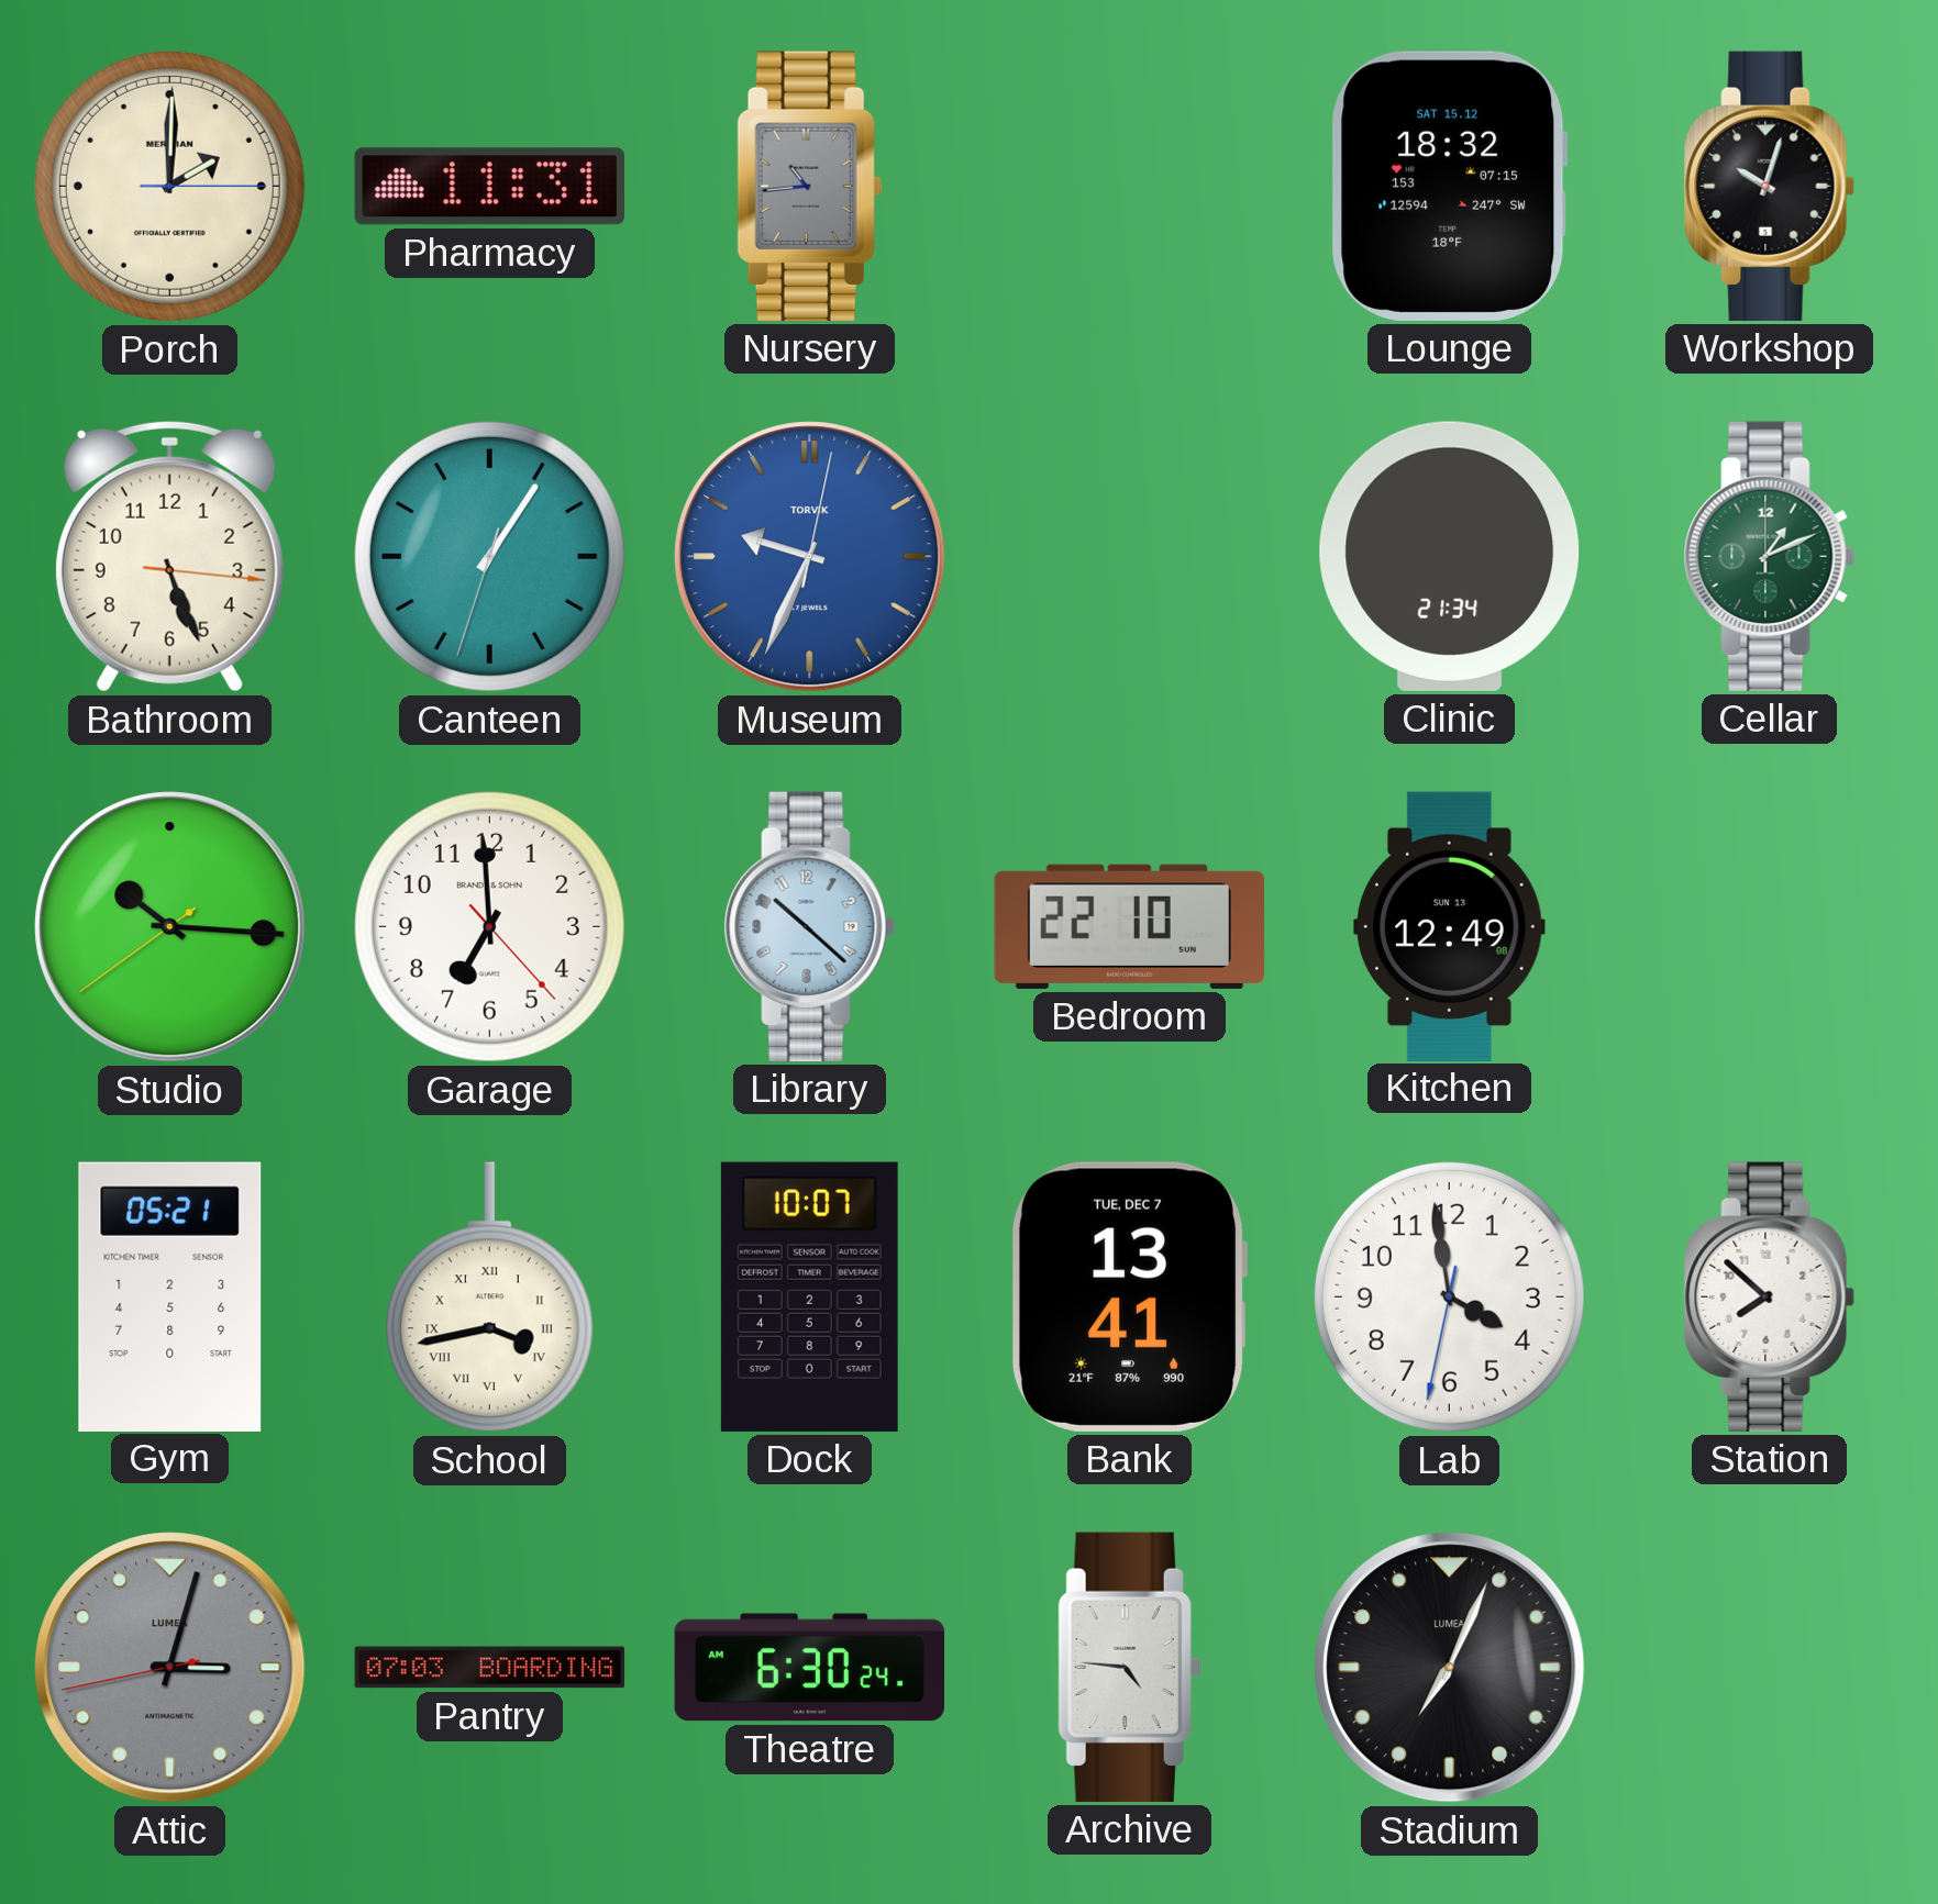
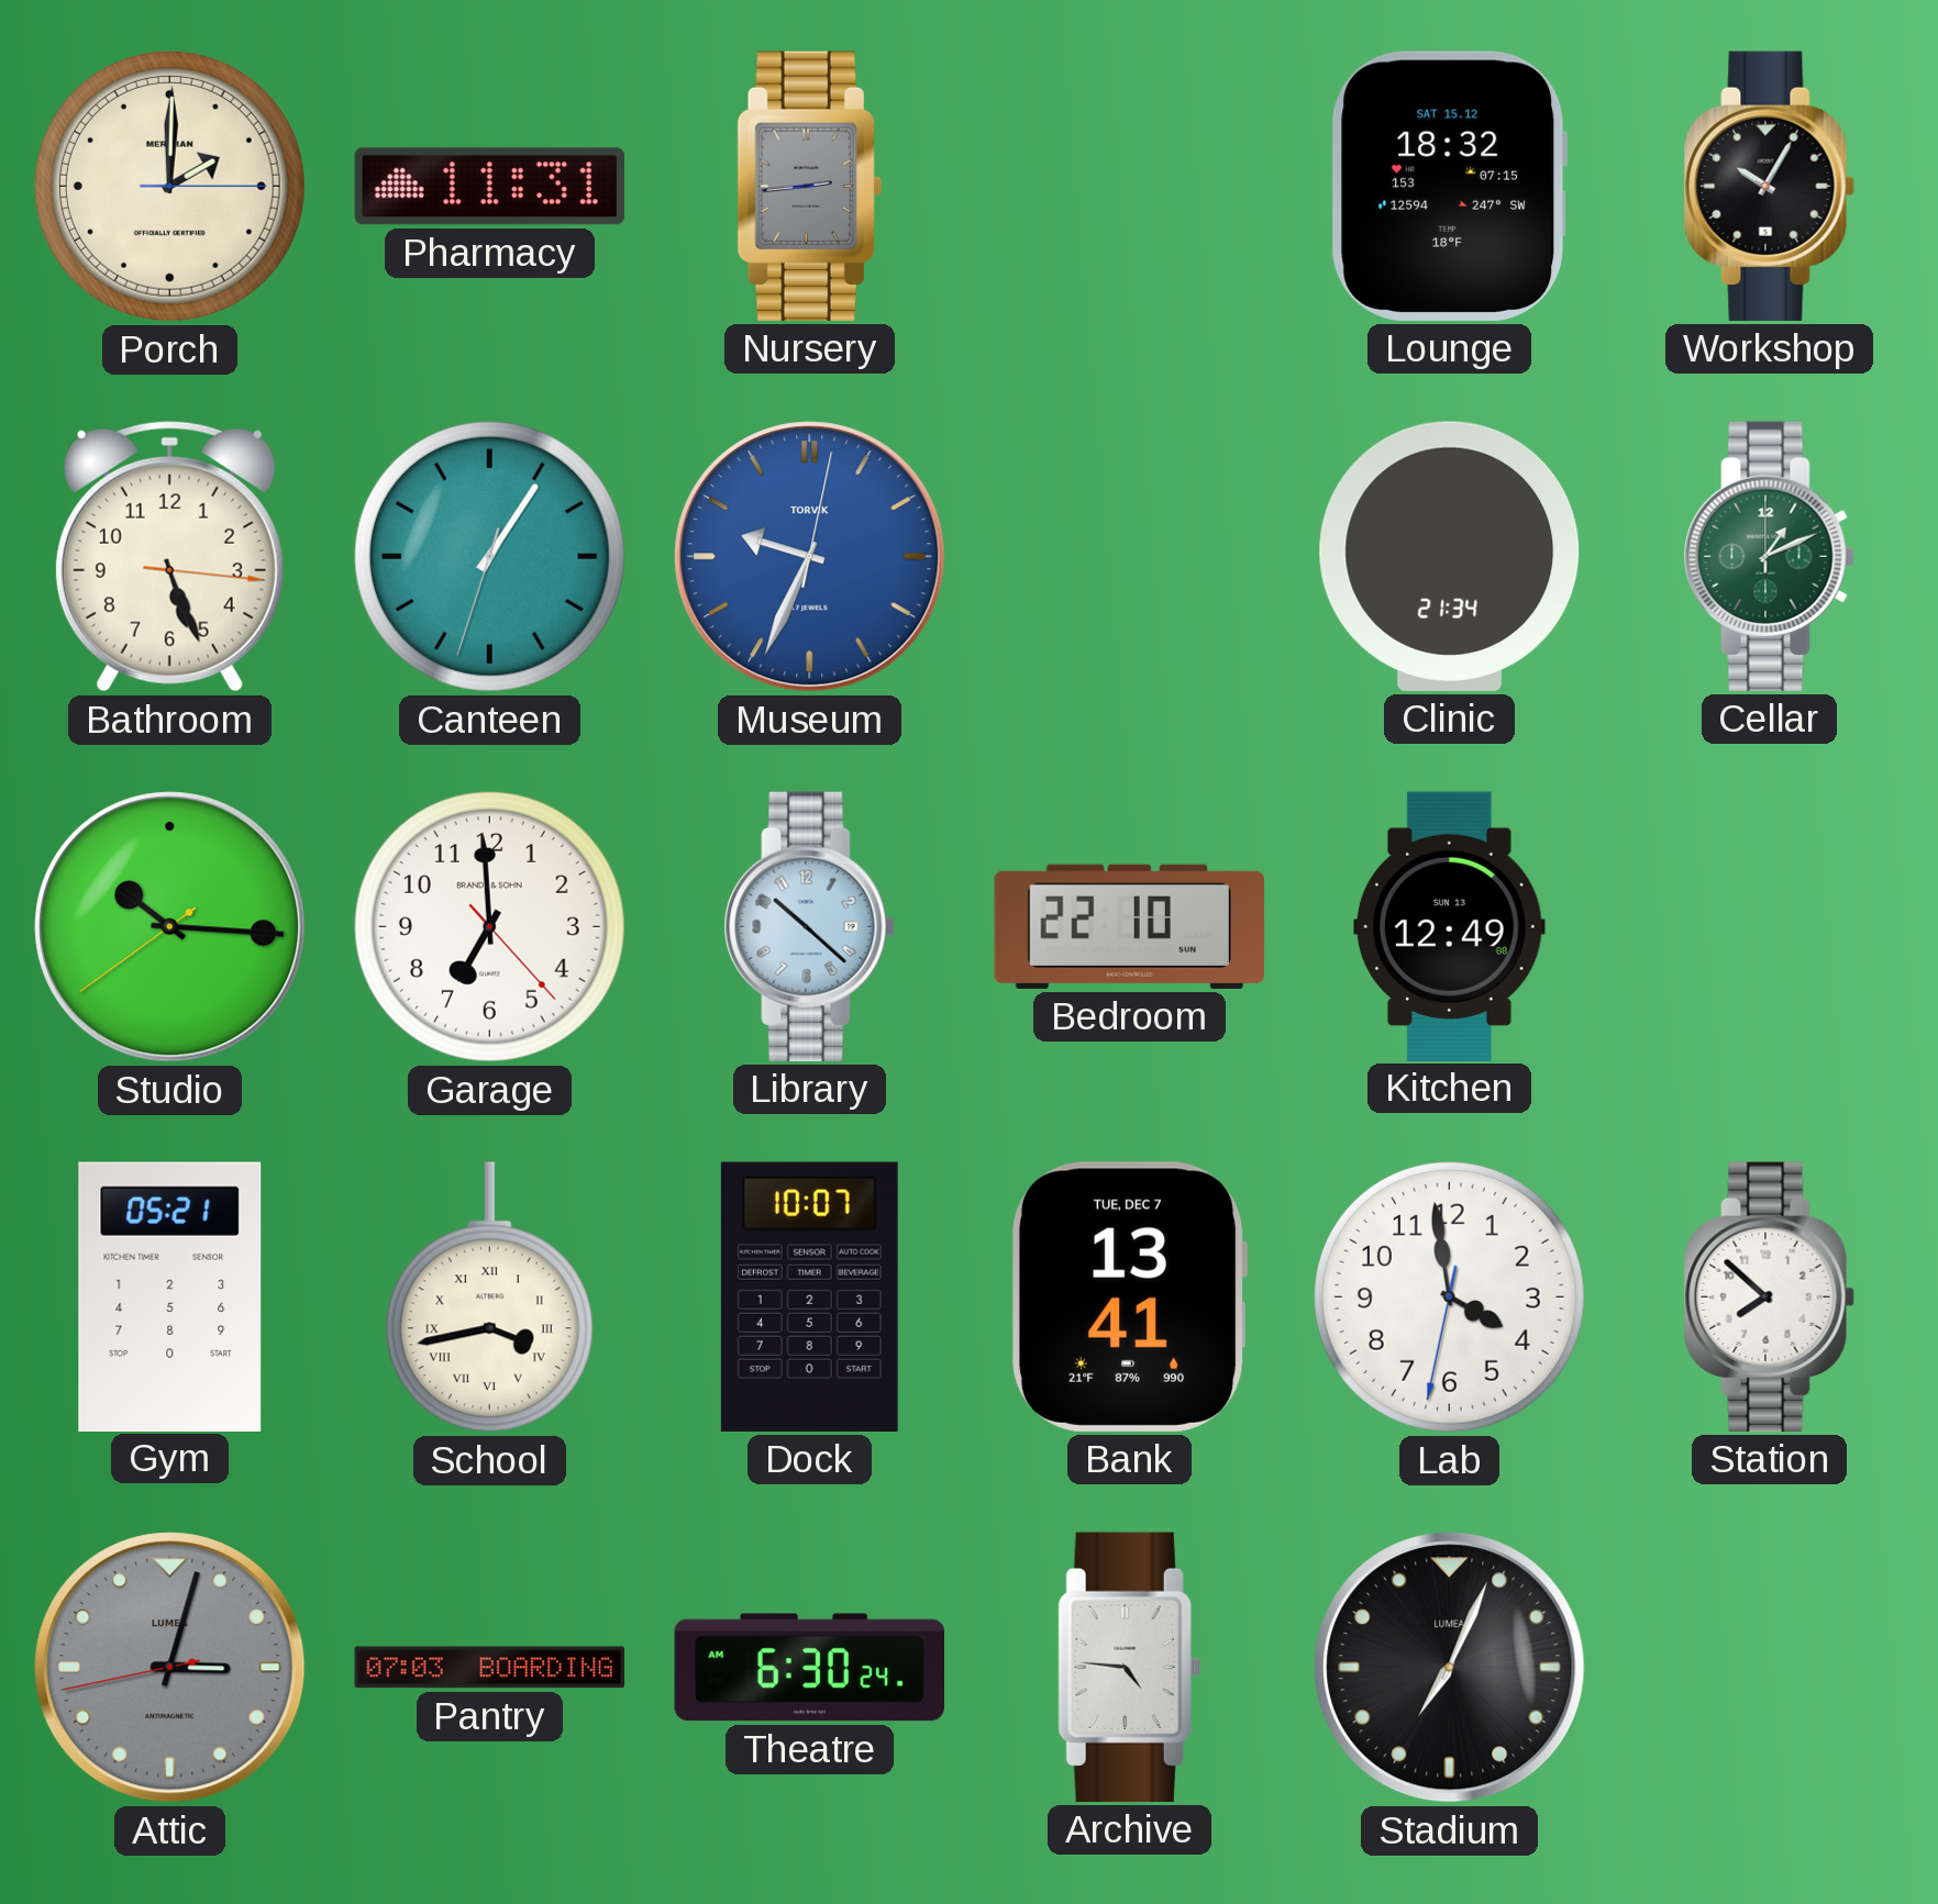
Nursery: 10:44 -> 2:44 (809, 186)
Workshop: 10:03 -> 10:05 (1769, 186)
